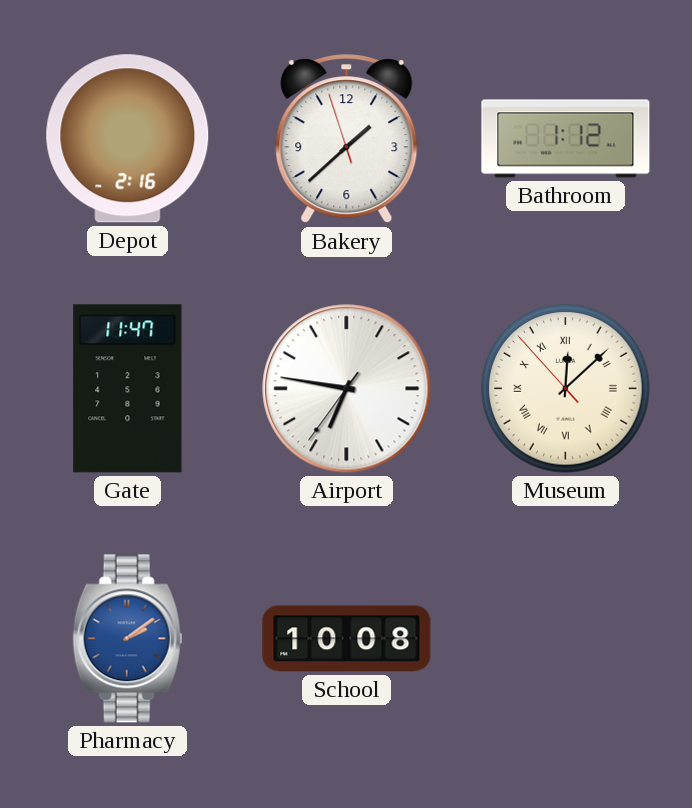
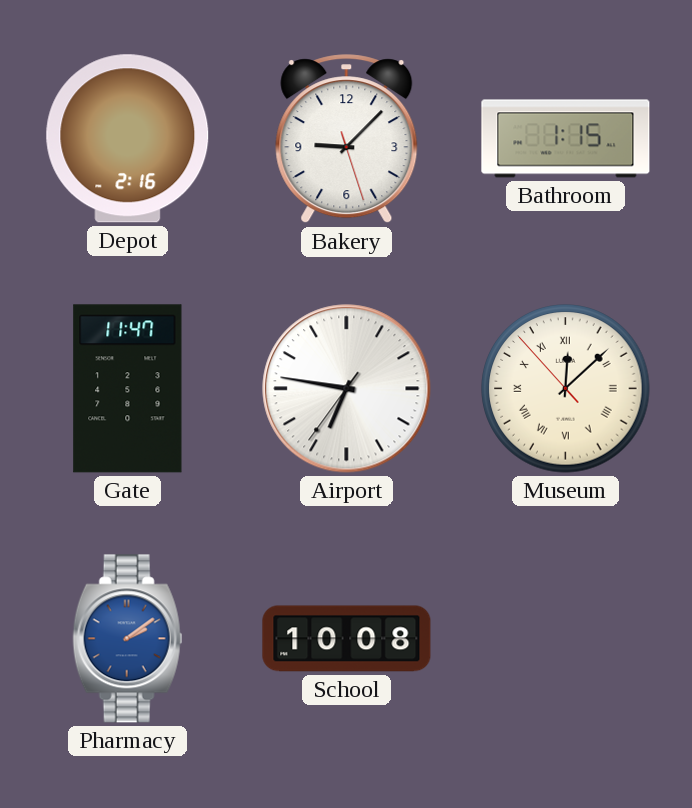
Bakery: 1:37 -> 9:07 (347, 139)
Bathroom: 1:12 -> 1:15 (566, 139)
